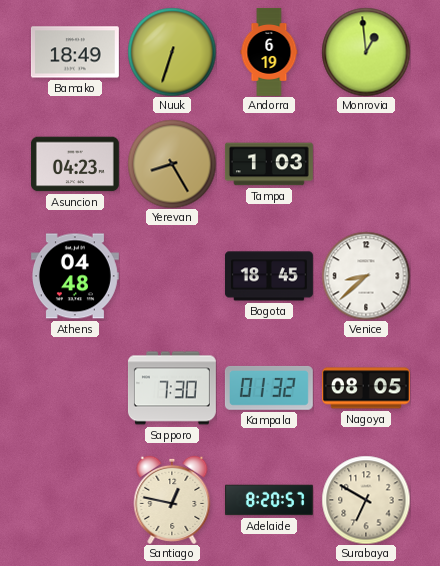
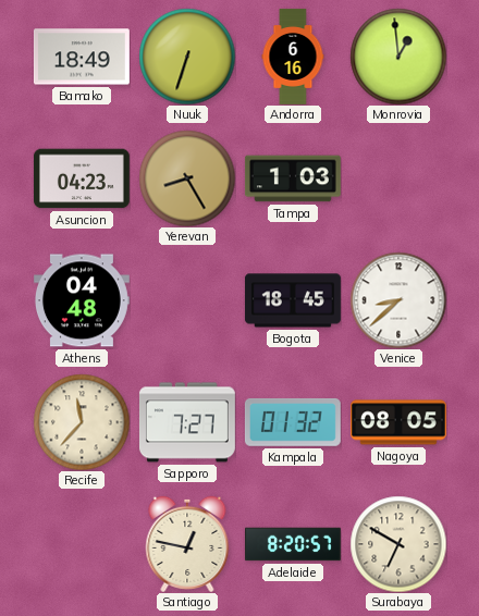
Andorra: 6:19 -> 6:16 (293, 57)
Recife: none -> 11:37 (82, 422)
Sapporo: 7:30 -> 7:27 (187, 422)
